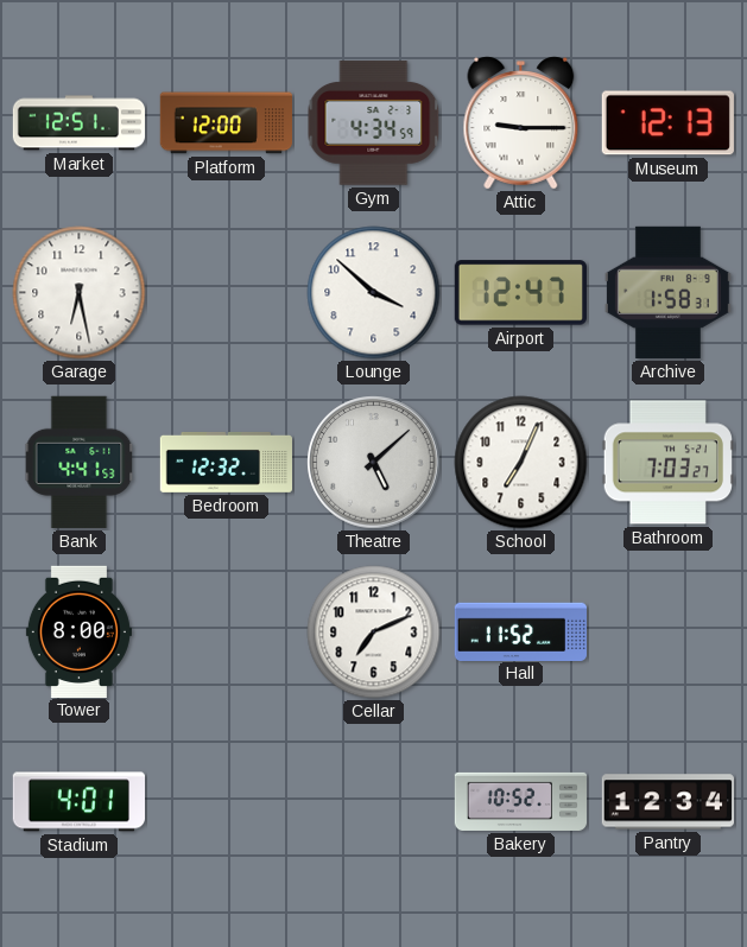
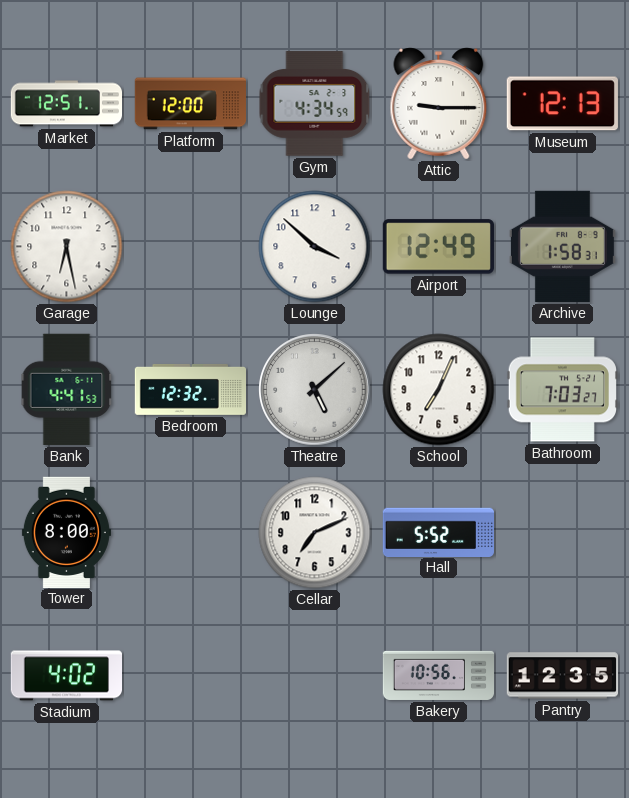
Airport: 12:47 -> 12:49 (438, 247)
Hall: 11:52 -> 5:52 (438, 532)
Stadium: 4:01 -> 4:02 (66, 676)
Bakery: 10:52 -> 10:56 (439, 675)
Pantry: 12:34 -> 12:35 (562, 676)
